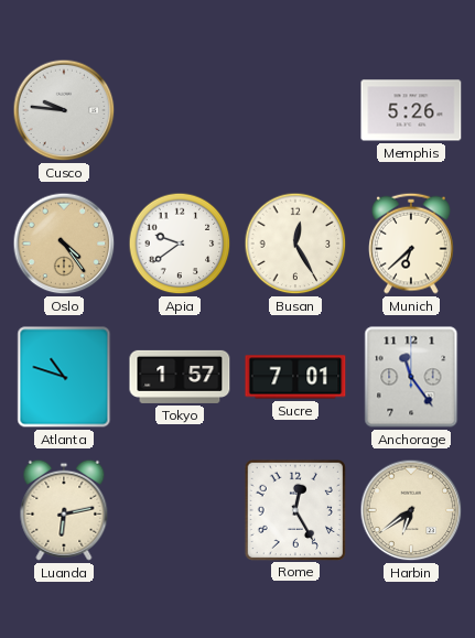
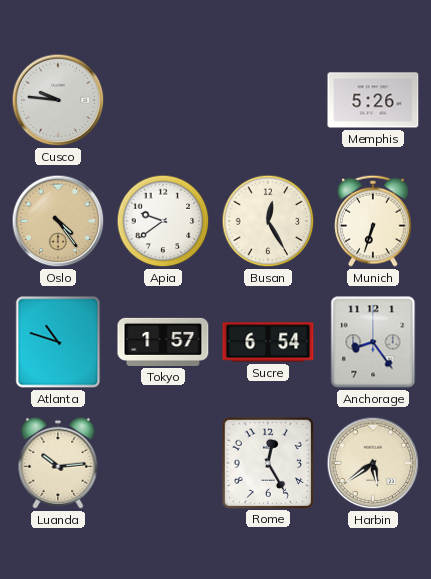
Munich: 6:38 -> 6:33 (374, 221)
Sucre: 7:01 -> 6:54 (268, 342)
Anchorage: 11:24 -> 8:24 (373, 342)
Luanda: 6:13 -> 10:14 (58, 463)
Harbin: 6:39 -> 5:39 (373, 463)
